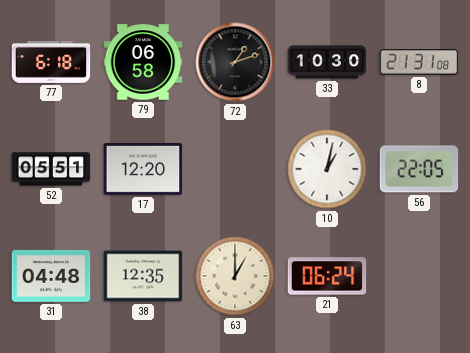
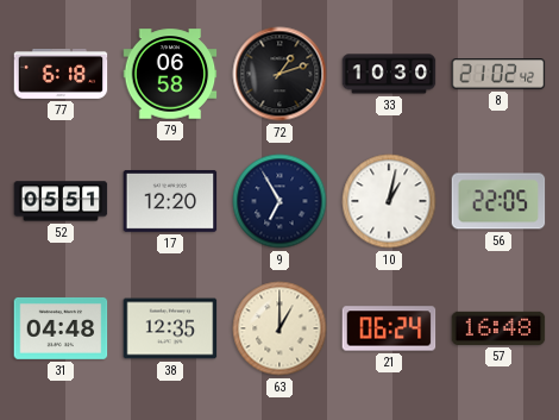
8: 21:31 -> 21:02 (498, 74)
9: none -> 6:55 (279, 201)
57: none -> 16:48 (498, 328)
